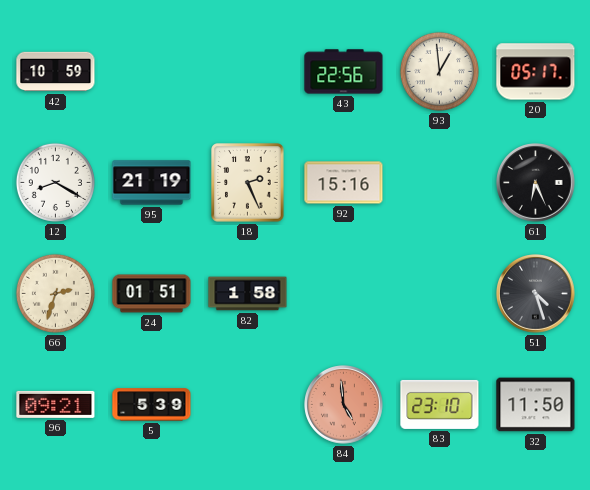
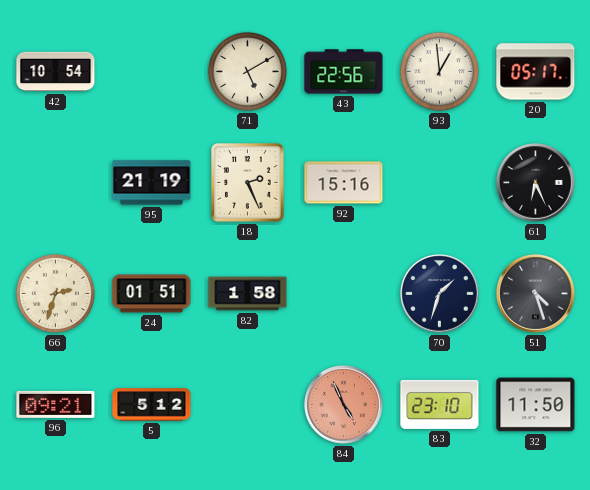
42: 10:59 -> 10:54 (56, 72)
71: none -> 5:10 (247, 71)
12: 8:20 -> none (55, 182)
70: none -> 1:33 (440, 294)
5: 5:39 -> 5:12 (152, 405)
84: 4:59 -> 4:56 (344, 405)
